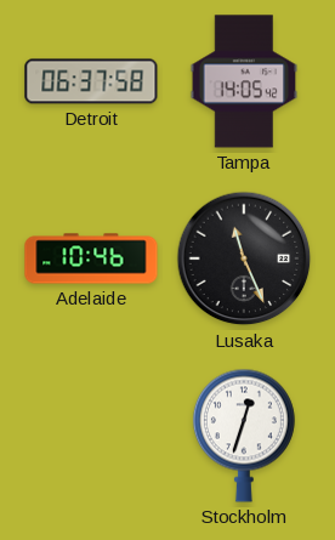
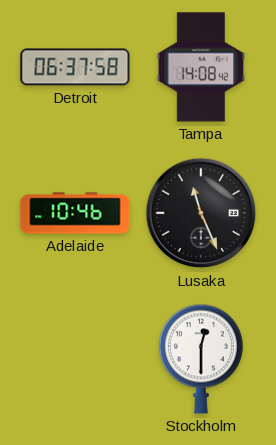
Tampa: 14:05 -> 14:08 (201, 67)
Stockholm: 12:33 -> 12:30 (201, 359)
